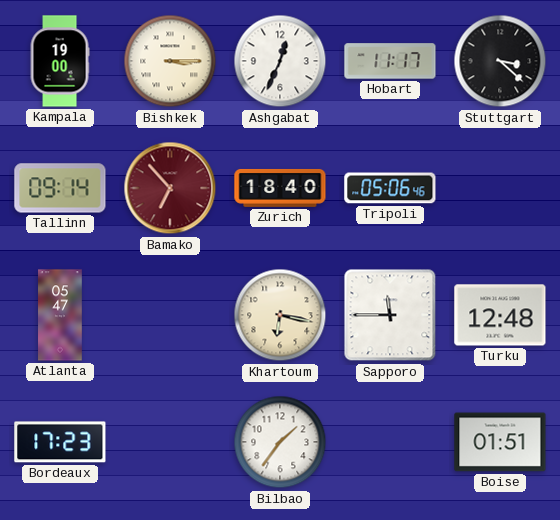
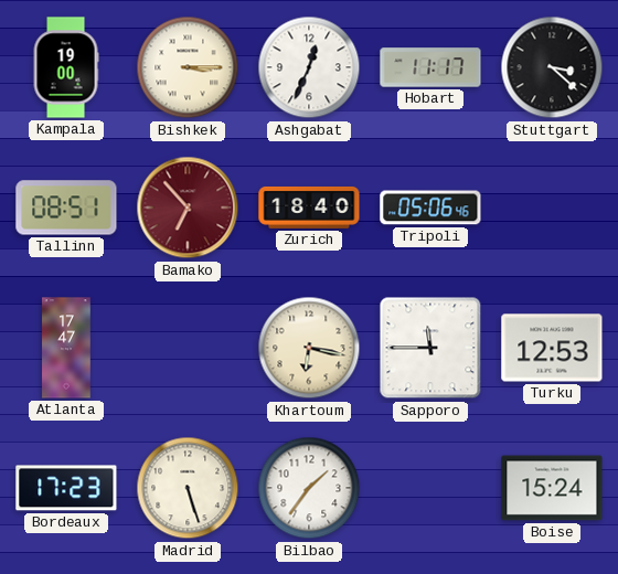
Tallinn: 09:14 -> 08:51 (66, 208)
Atlanta: 05:47 -> 17:47 (66, 348)
Turku: 12:48 -> 12:53 (552, 348)
Madrid: none -> 5:27 (188, 488)
Boise: 01:51 -> 15:24 (552, 488)
